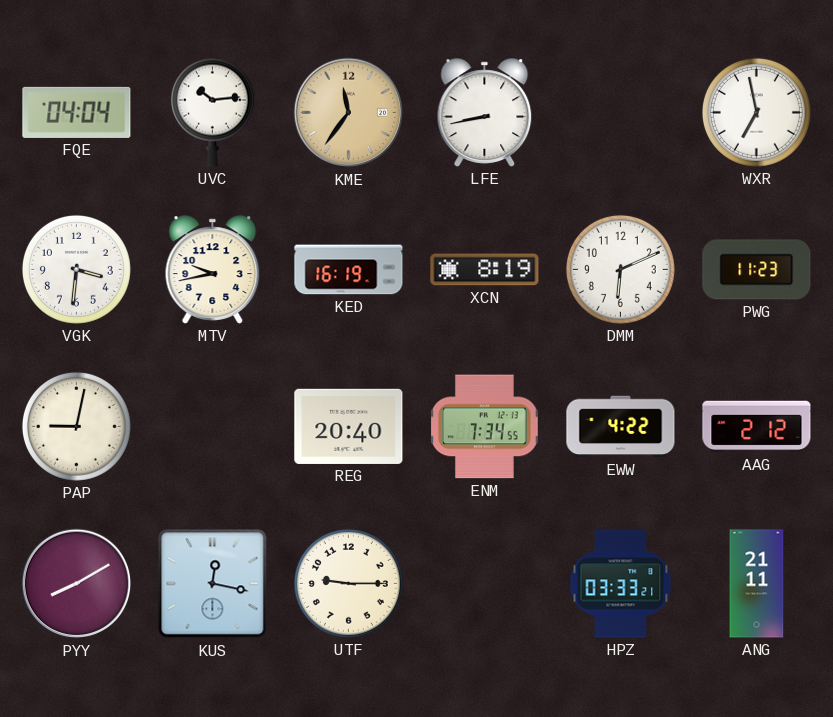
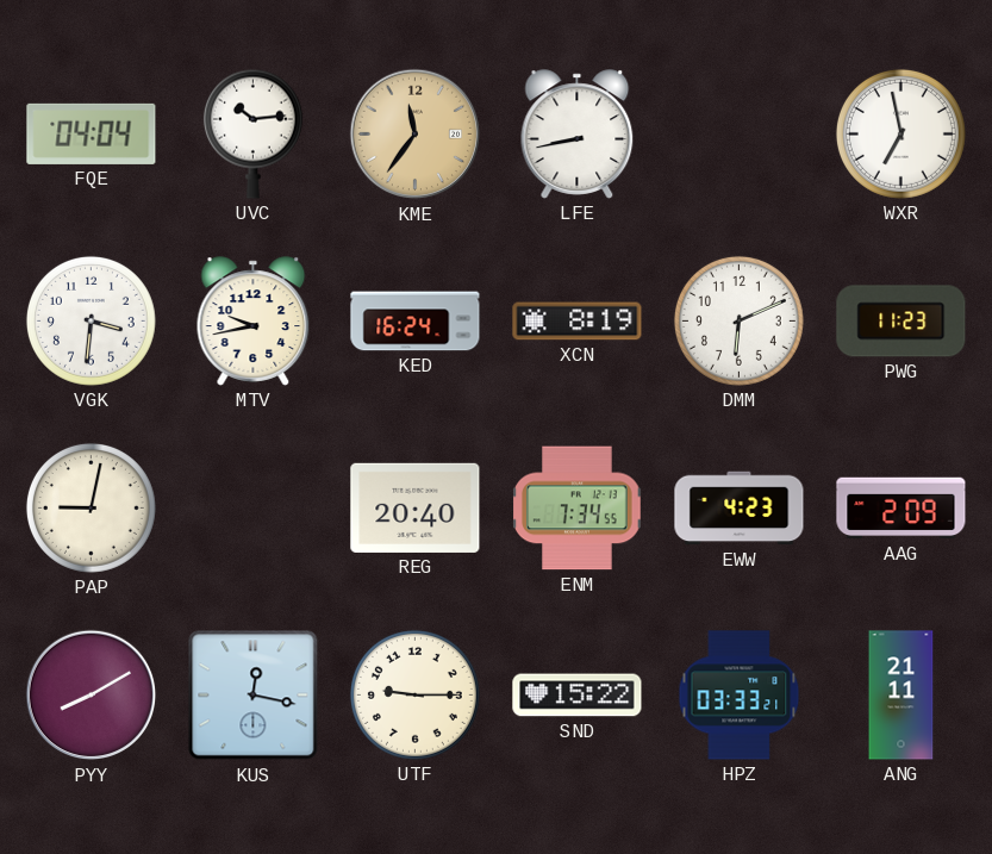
KED: 16:19 -> 16:24 (416, 322)
EWW: 4:22 -> 4:23 (740, 509)
AAG: 2:12 -> 2:09 (901, 509)
SND: none -> 15:22 (578, 696)
